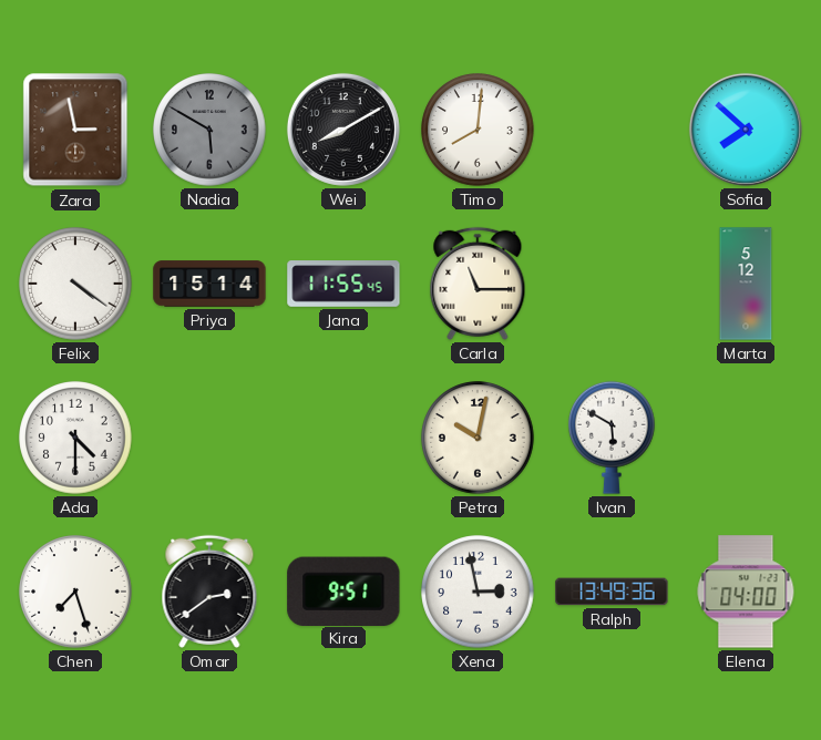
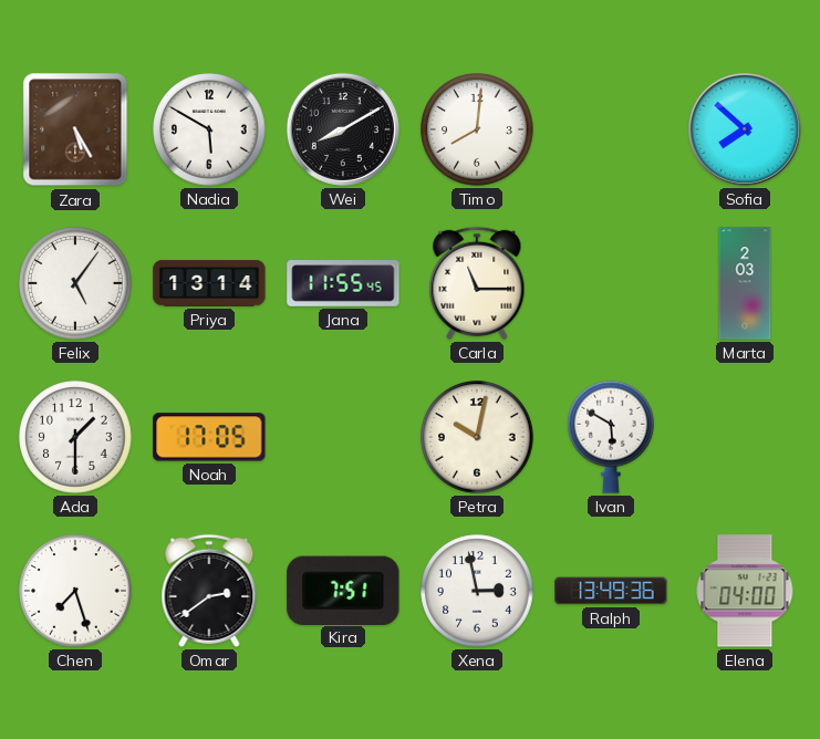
Zara: 2:58 -> 5:25 (75, 129)
Nadia dial: grey -> white (209, 129)
Felix: 4:21 -> 5:06 (75, 283)
Priya: 15:14 -> 13:14 (209, 283)
Marta: 5:12 -> 2:03 (745, 283)
Ada: 4:30 -> 1:30 (75, 437)
Noah: none -> 17:05 (209, 437)
Kira: 9:51 -> 7:51 (343, 590)
